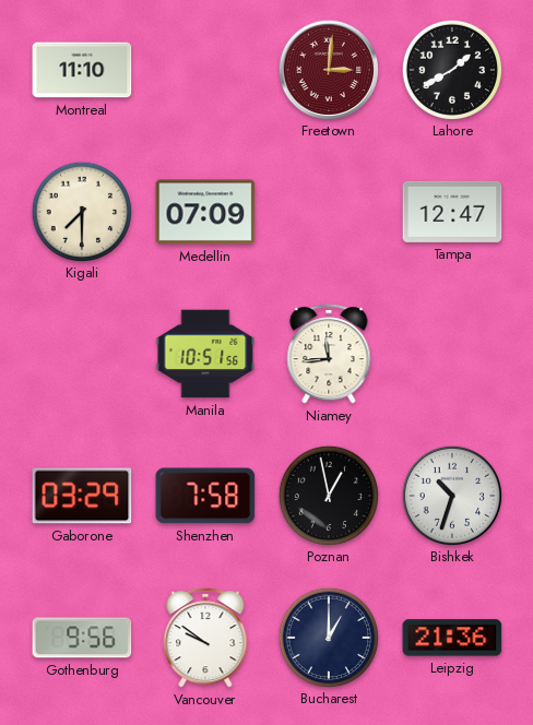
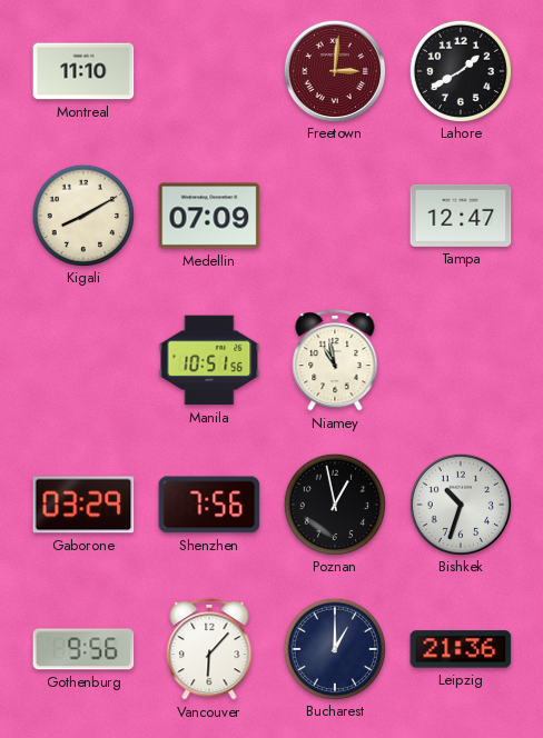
Kigali: 7:30 -> 8:10 (82, 215)
Niamey: 11:44 -> 10:58 (335, 361)
Shenzhen: 7:58 -> 7:56 (209, 505)
Vancouver: 9:51 -> 6:07 (209, 650)
